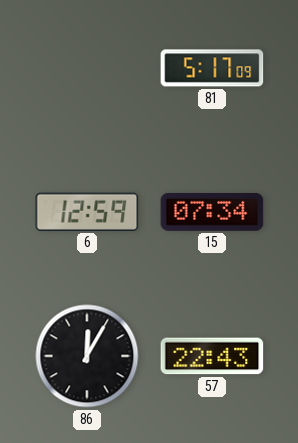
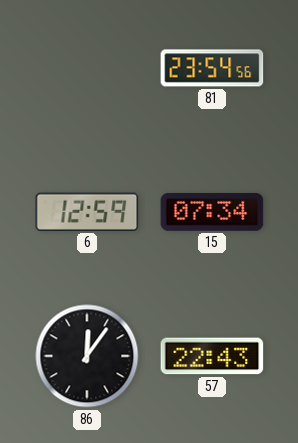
81: 5:17 -> 23:54 (212, 68)
86: 12:05 -> 12:06 (87, 356)
